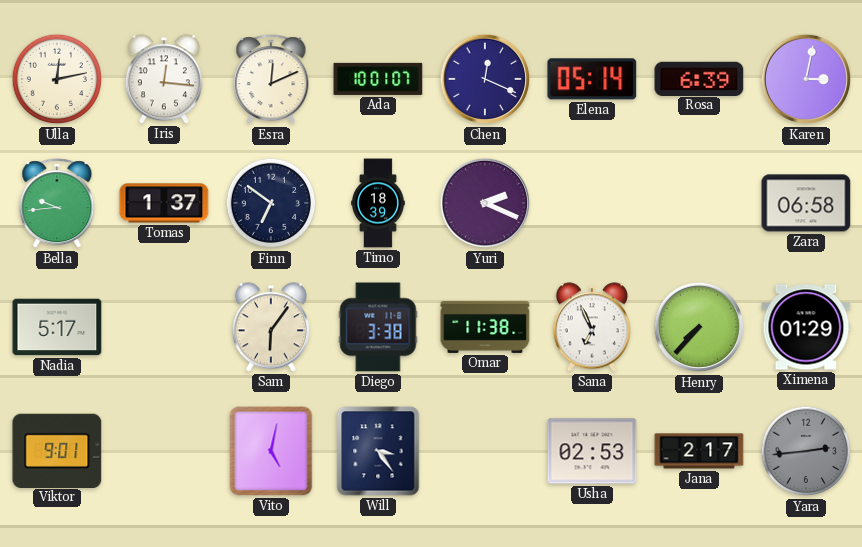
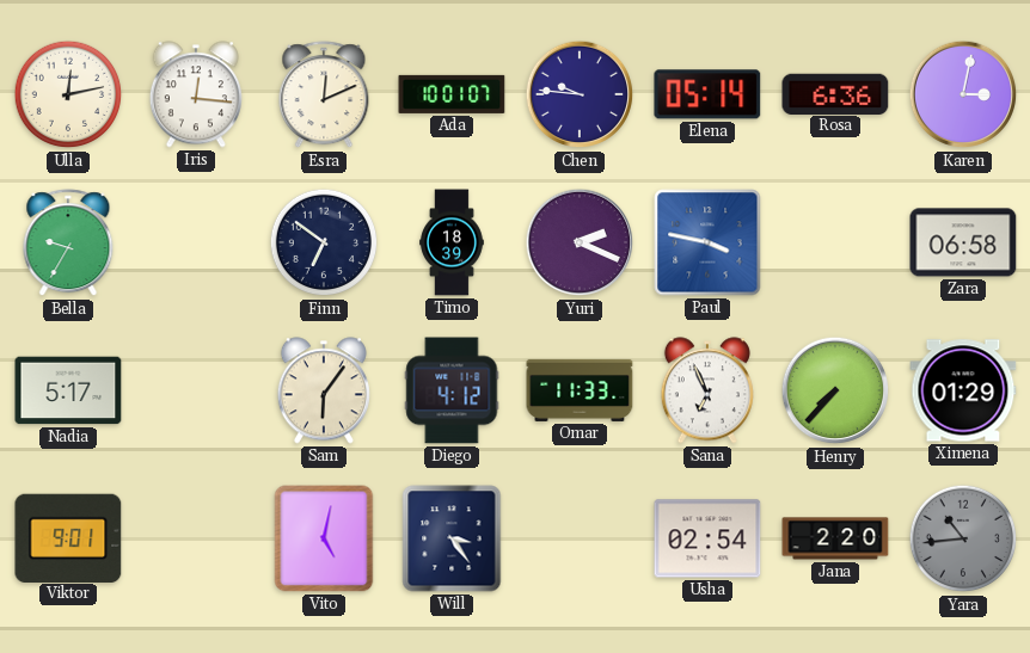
Chen: 12:19 -> 9:46 (580, 94)
Rosa: 6:39 -> 6:36 (835, 93)
Bella: 9:44 -> 9:35 (68, 244)
Tomas: 1:37 -> none (164, 203)
Paul: none -> 3:47 (707, 242)
Diego: 3:38 -> 4:12 (452, 390)
Omar: 11:38 -> 11:33 (580, 390)
Usha: 02:53 -> 02:54 (707, 538)
Jana: 2:17 -> 2:20 (835, 538)
Yara: 2:44 -> 10:44 (963, 538)
